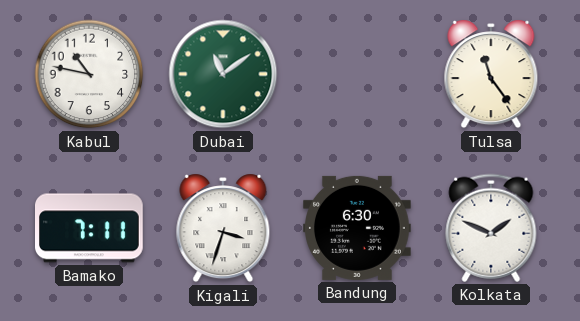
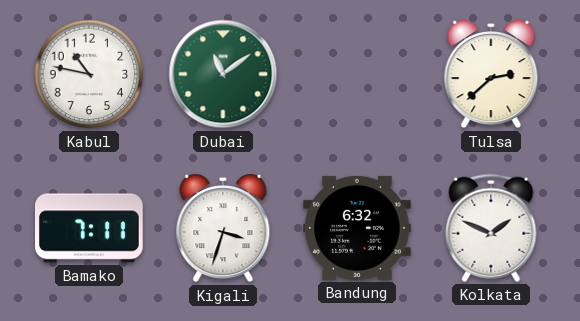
Tulsa: 11:24 -> 2:38 (491, 74)
Bandung: 6:30 -> 6:32 (358, 228)
